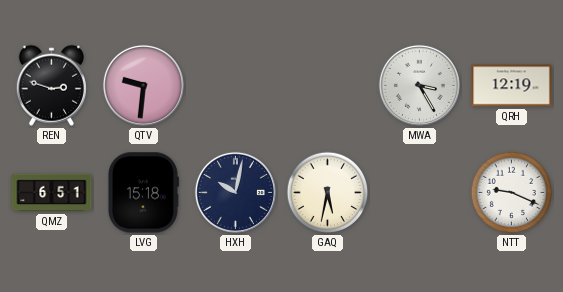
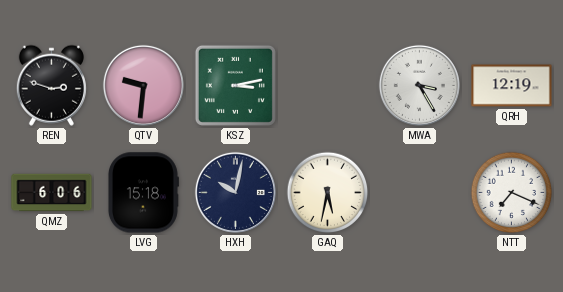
KSZ: none -> 3:13 (235, 85)
QMZ: 6:51 -> 6:06 (52, 193)
NTT: 9:19 -> 7:19 (512, 193)
